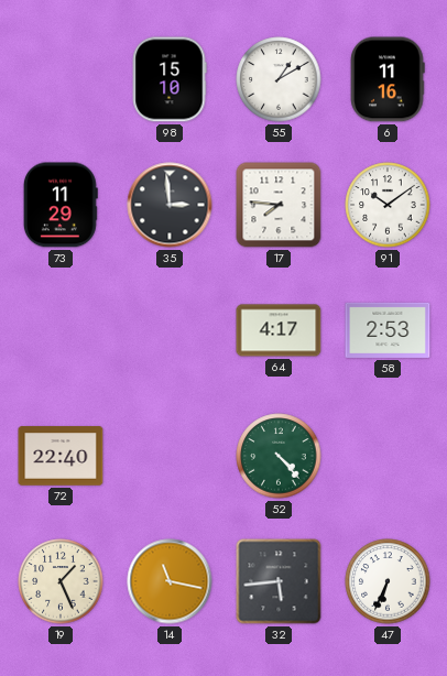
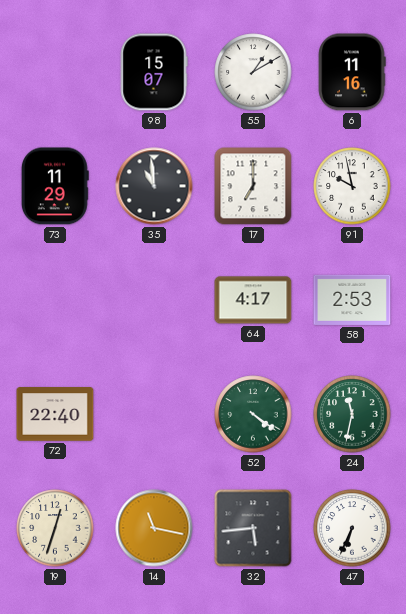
98: 15:10 -> 15:07 (154, 72)
35: 2:59 -> 10:59 (154, 186)
17: 7:46 -> 7:00 (253, 186)
91: 10:09 -> 9:58 (352, 186)
52: 4:23 -> 4:21 (253, 414)
24: none -> 11:32 (352, 414)
19: 1:26 -> 12:33 (55, 528)
